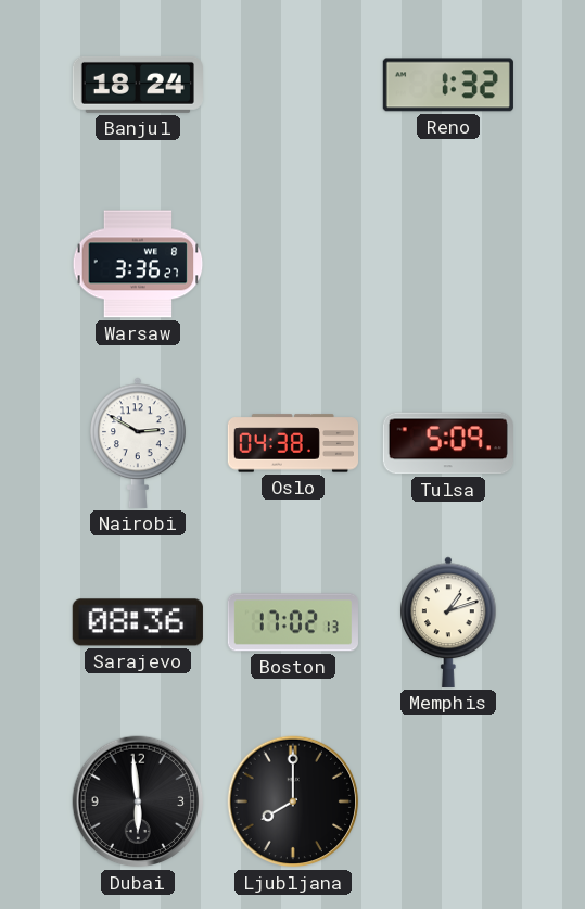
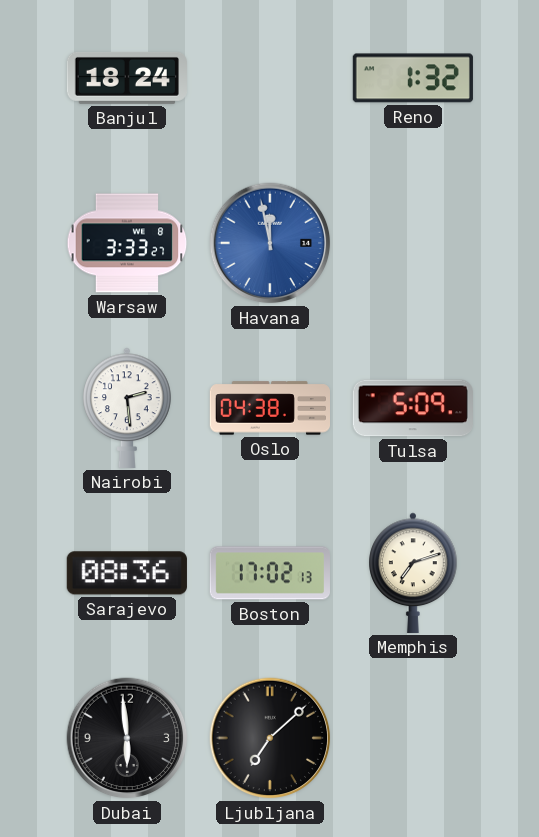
Warsaw: 3:36 -> 3:33 (127, 243)
Havana: none -> 11:58 (270, 243)
Nairobi: 2:50 -> 2:29 (127, 408)
Memphis: 1:12 -> 7:12 (413, 573)
Ljubljana: 8:00 -> 7:08 (270, 738)
